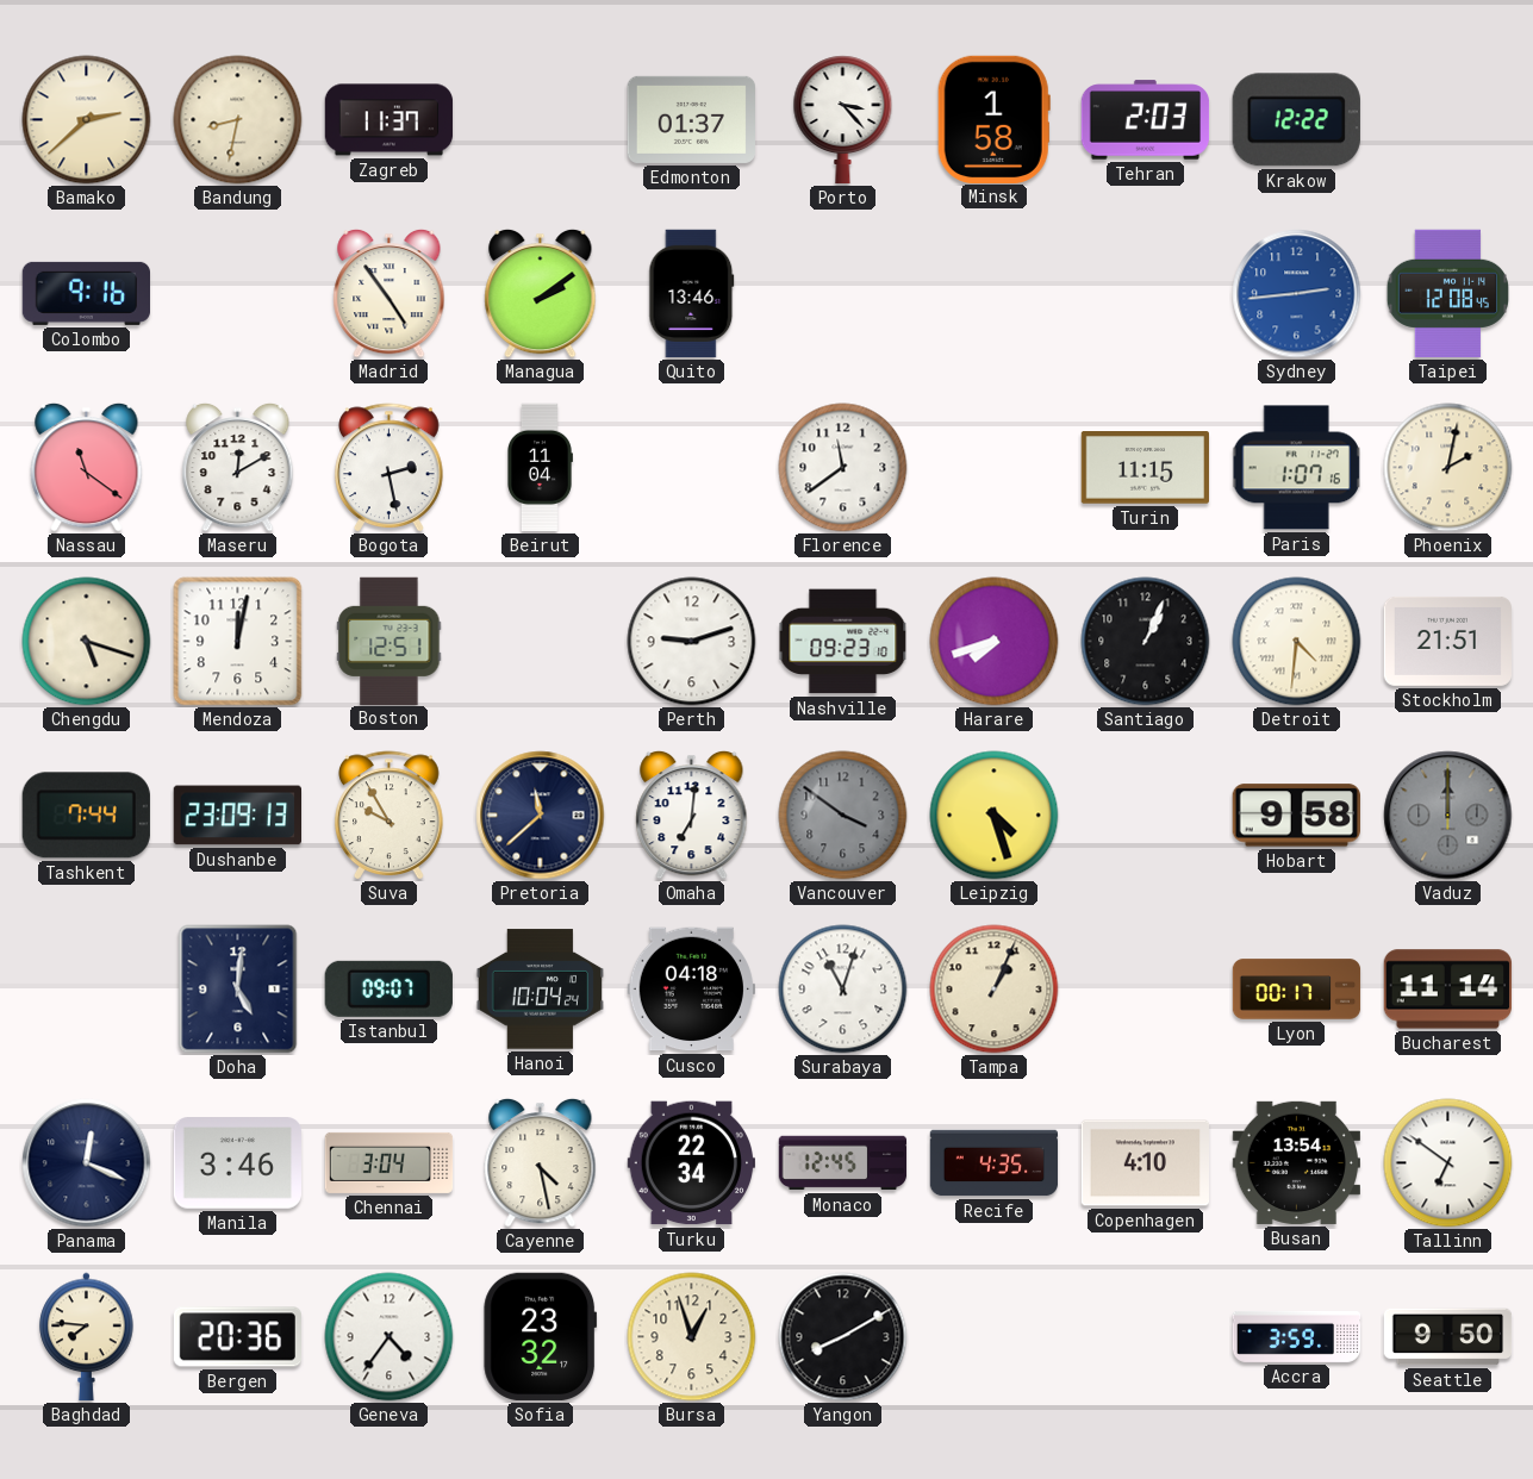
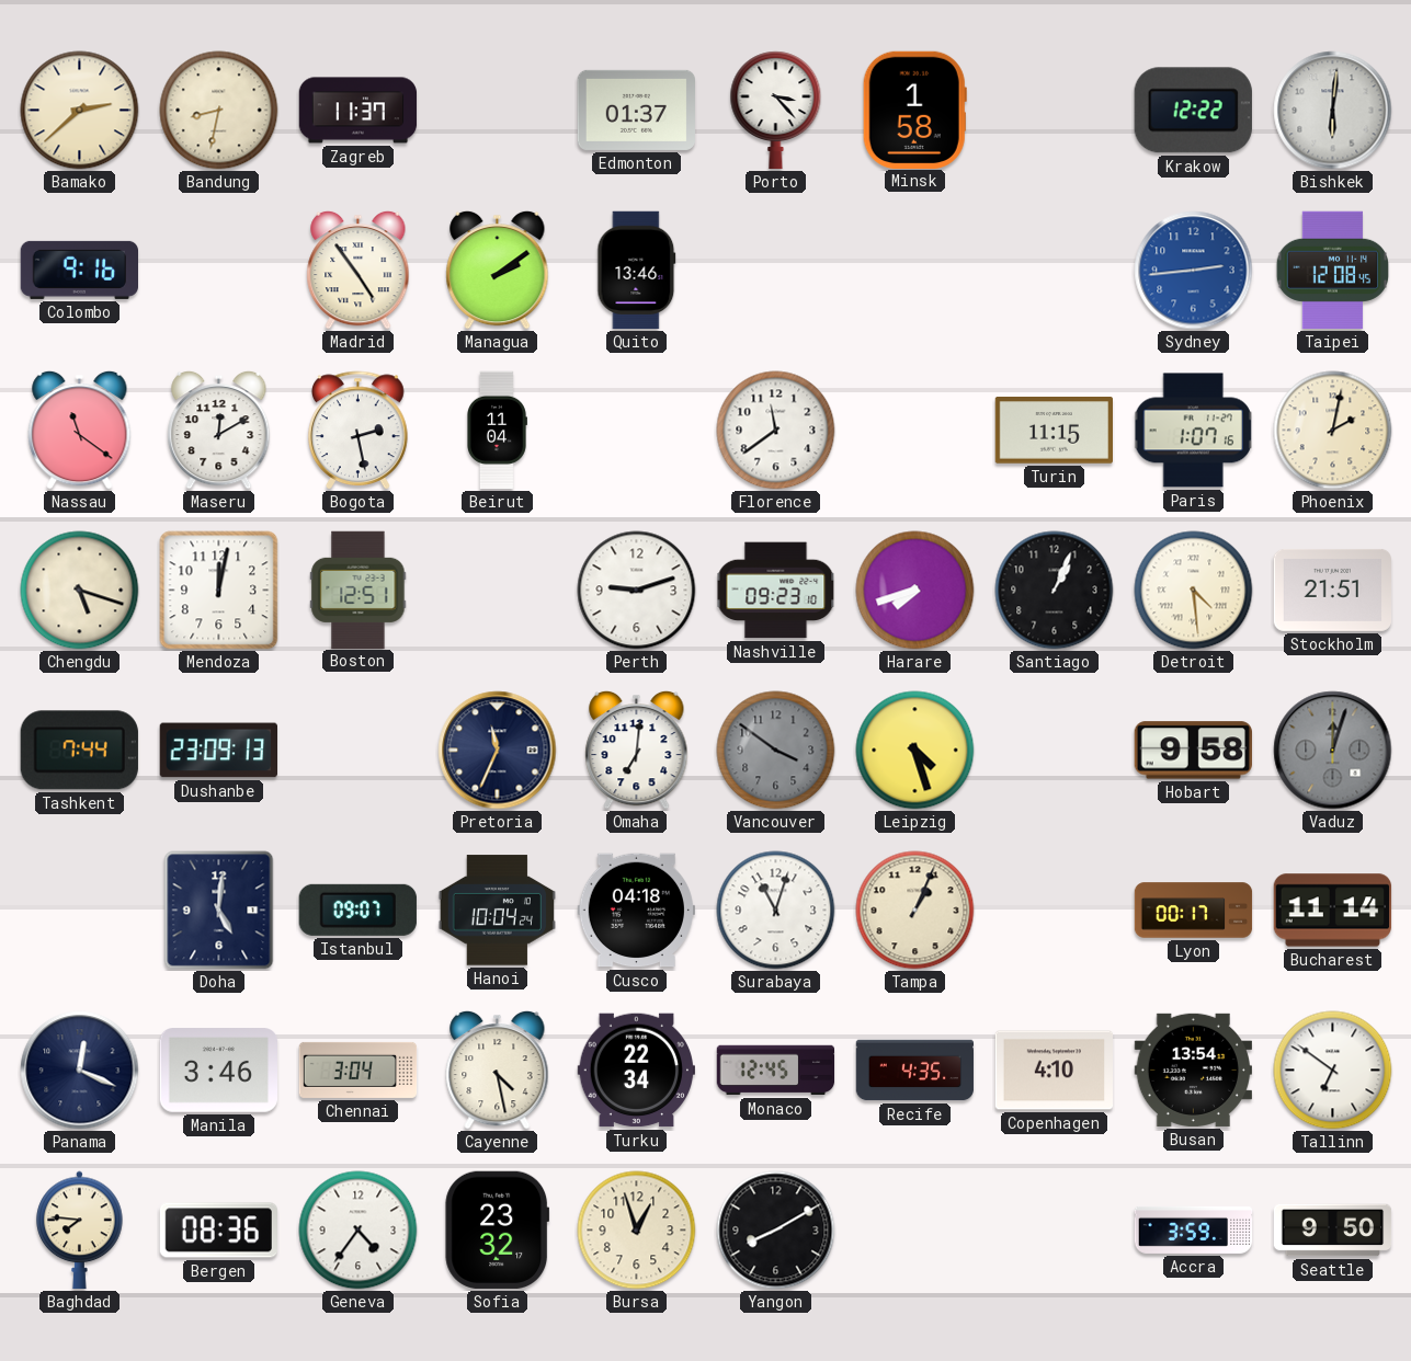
Tehran: 2:03 -> none (1146, 120)
Bishkek: none -> 6:01 (1333, 111)
Detroit: 4:31 -> 4:29 (1194, 591)
Suva: 9:55 -> none (390, 816)
Pretoria: 11:38 -> 11:34 (498, 751)
Vaduz: 12:00 -> 12:03 (1333, 751)
Bergen: 20:36 -> 08:36 (218, 1231)
